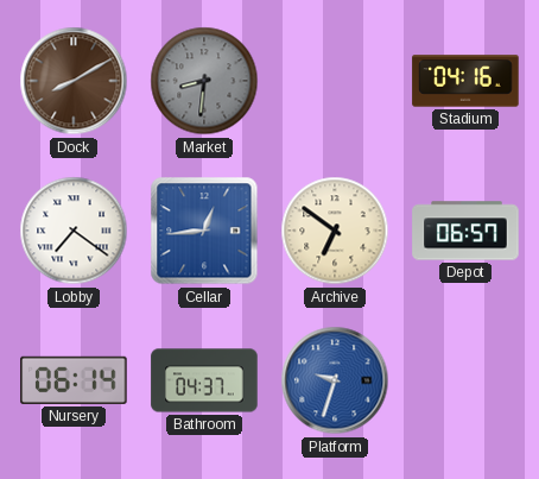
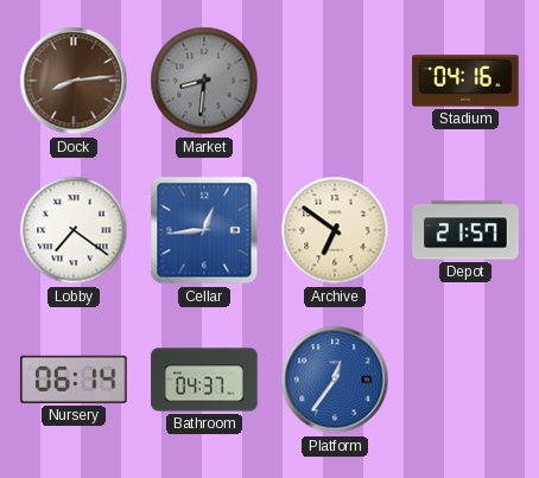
Dock: 8:10 -> 8:14 (74, 81)
Depot: 06:57 -> 21:57 (465, 230)
Platform: 9:33 -> 12:36 (335, 380)
